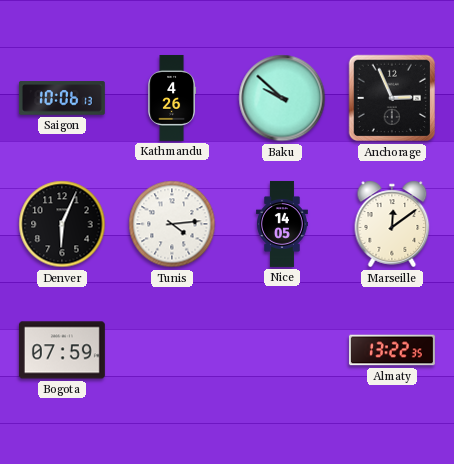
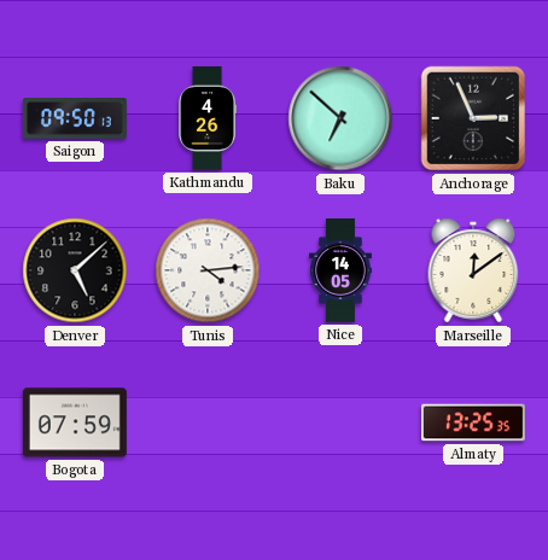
Saigon: 10:06 -> 09:50 (75, 118)
Baku: 9:52 -> 6:52 (340, 118)
Denver: 6:04 -> 5:08 (75, 270)
Almaty: 13:22 -> 13:25 (473, 422)
